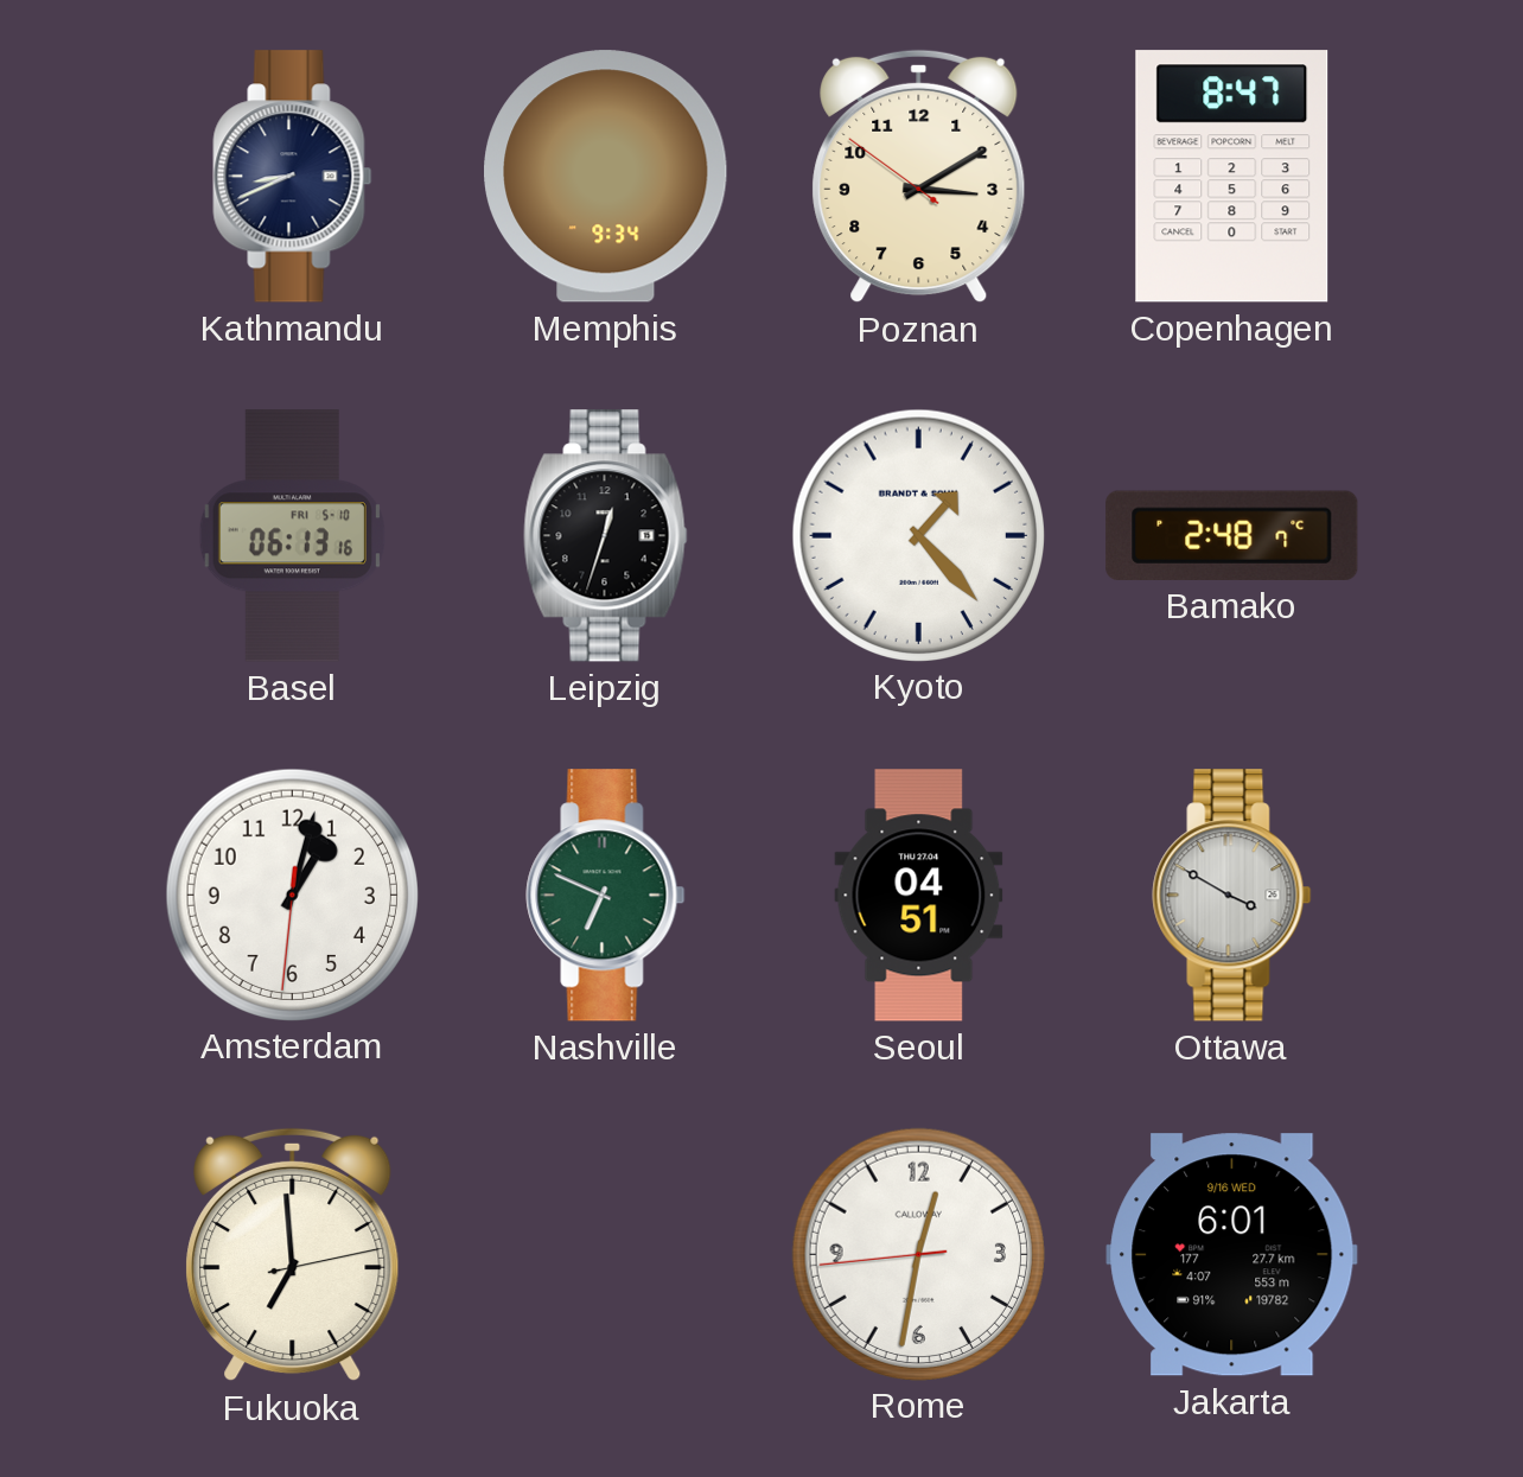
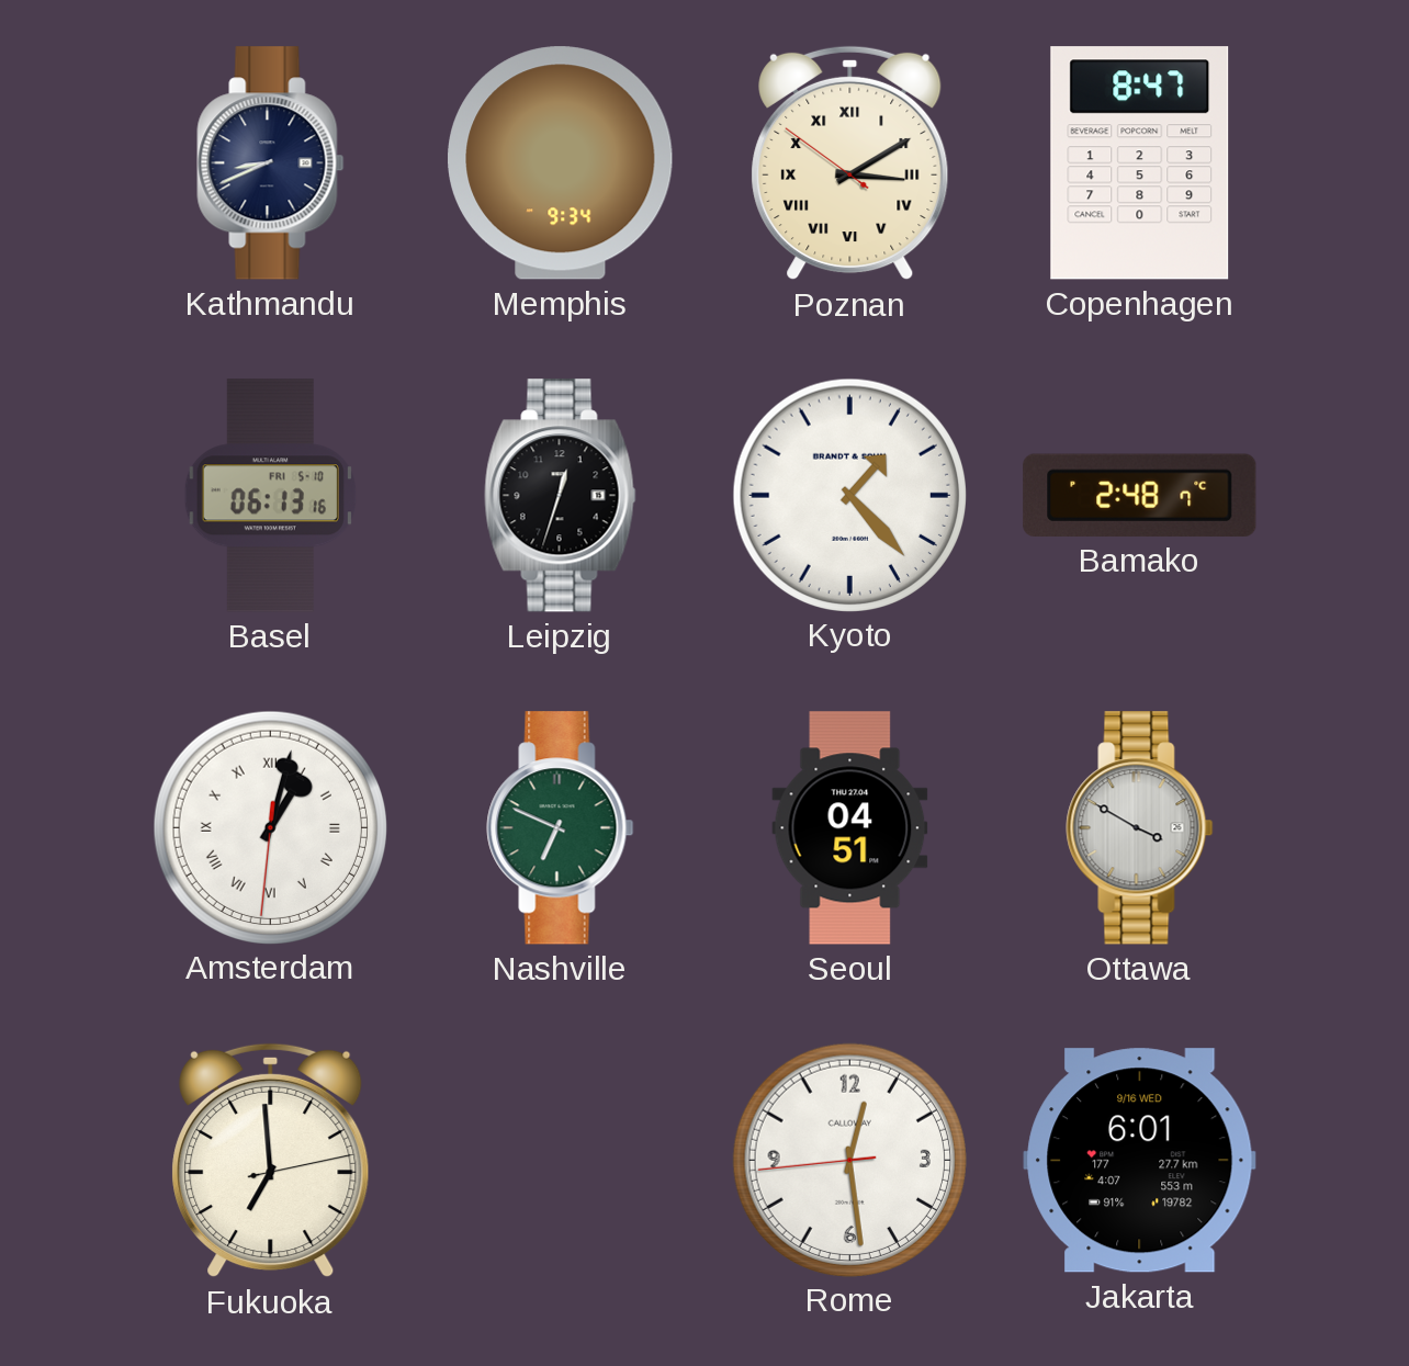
Poznan numerals: Arabic -> Roman (850, 163)
Amsterdam numerals: Arabic -> Roman (270, 827)
Rome: 12:31 -> 12:28 (849, 1160)
